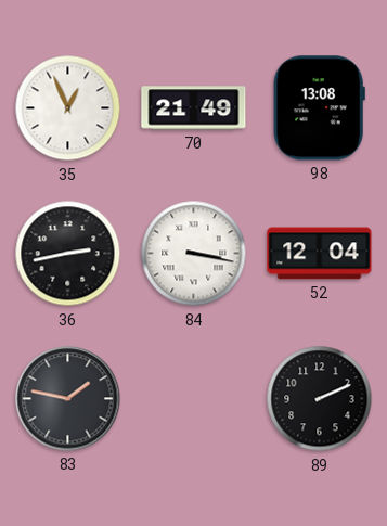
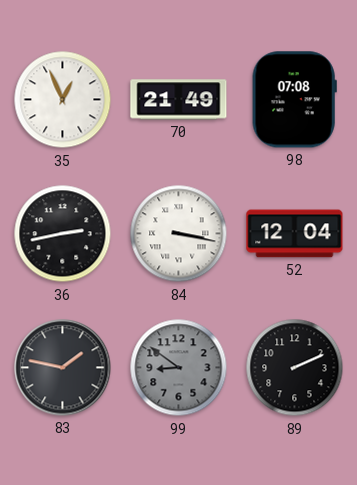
98: 13:08 -> 07:08 (294, 100)
99: none -> 8:51 (179, 368)
